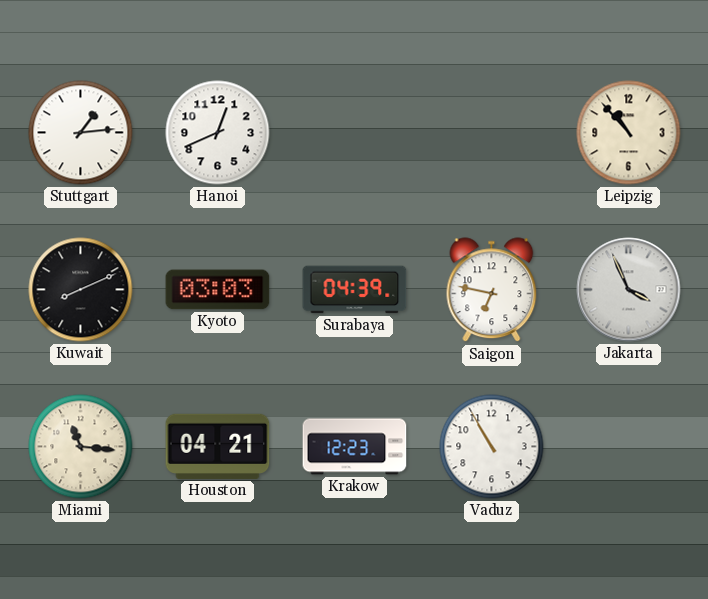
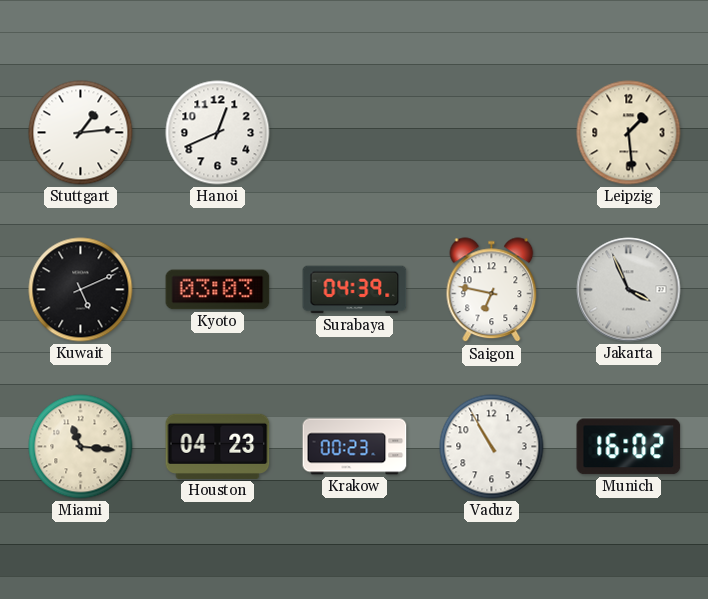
Leipzig: 10:53 -> 1:29 (629, 133)
Kuwait: 8:11 -> 5:11 (81, 290)
Houston: 04:21 -> 04:23 (218, 446)
Krakow: 12:23 -> 00:23 (355, 447)
Munich: none -> 16:02 (629, 447)
